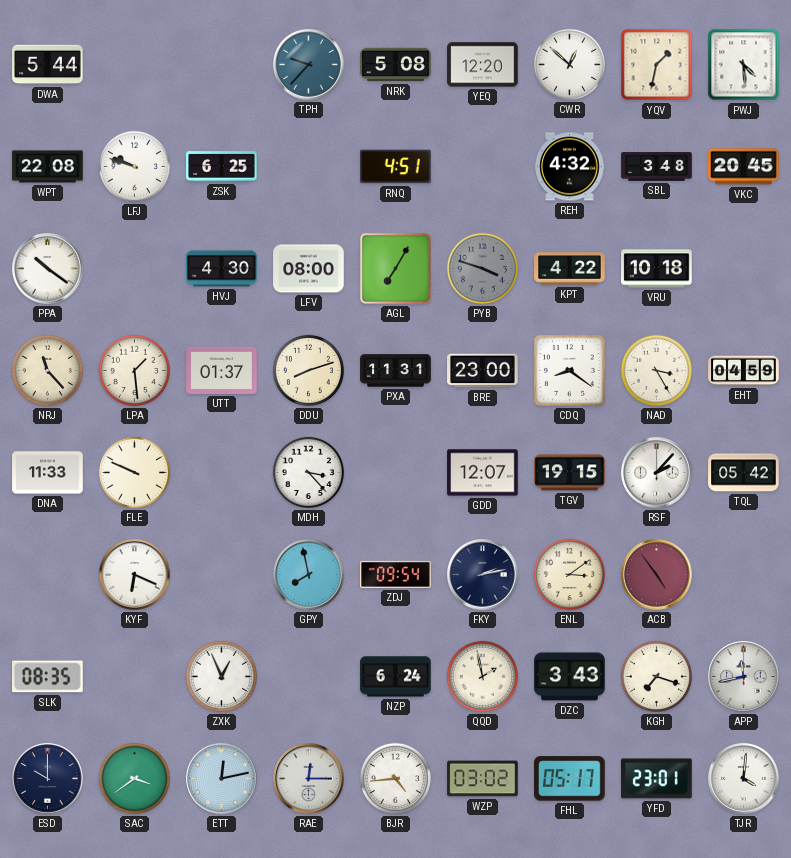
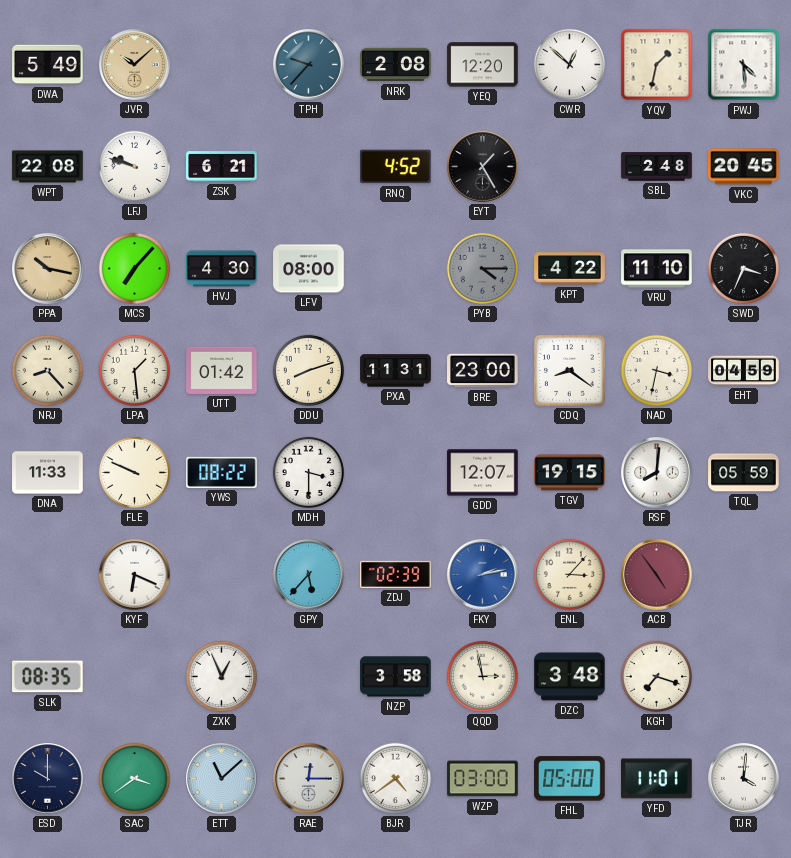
DWA: 5:44 -> 5:49 (48, 65)
JVR: none -> 10:08 (135, 65)
NRK: 5:08 -> 2:08 (396, 65)
ZSK: 6:25 -> 6:21 (222, 167)
RNQ: 4:51 -> 4:52 (396, 167)
EYT: none -> 1:25 (483, 167)
REH: 4:32 -> none (570, 167)
SBL: 3:48 -> 2:48 (657, 167)
PPA: 10:21 -> 10:17 (48, 269)
PPA dial: white -> champagne (48, 269)
MCS: none -> 7:07 (134, 268)
AGL: 7:05 -> none (395, 268)
PYB: 3:48 -> 4:15 (482, 268)
VRU: 10:18 -> 11:10 (657, 269)
SWD: none -> 3:34 (743, 268)
NRJ: 11:23 -> 8:23 (47, 370)
UTT: 01:37 -> 01:42 (222, 370)
NAD: 3:25 -> 3:32 (656, 370)
YWS: none -> 08:22 (222, 472)
MDH: 3:23 -> 3:30 (308, 472)
RSF: 2:07 -> 8:01 (657, 473)
TQL: 05:42 -> 05:59 (744, 473)
GPY: 7:58 -> 5:37 (309, 575)
ZDJ: 09:54 -> 02:39 (396, 574)
FKY dial: navy -> blue (483, 575)
ENL: 3:09 -> 3:07 (569, 574)
NZP: 6:24 -> 3:58 (396, 677)
QQD: 1:58 -> 2:58 (482, 676)
DZC: 3:43 -> 3:48 (570, 677)
APP: 11:43 -> none (744, 677)
ETT: 12:13 -> 11:08 (222, 779)
BJR: 4:44 -> 4:39 (395, 778)
WZP: 03:02 -> 03:00 (483, 779)
FHL: 05:17 -> 05:00 (570, 779)
YFD: 23:01 -> 11:01 (657, 779)
